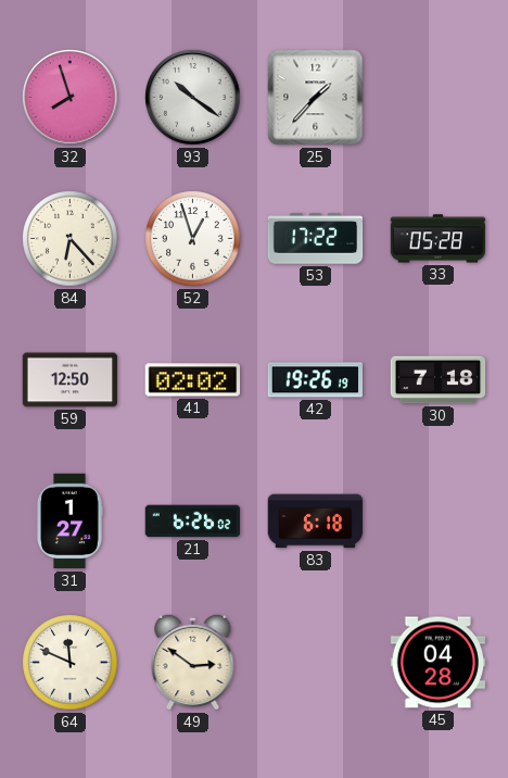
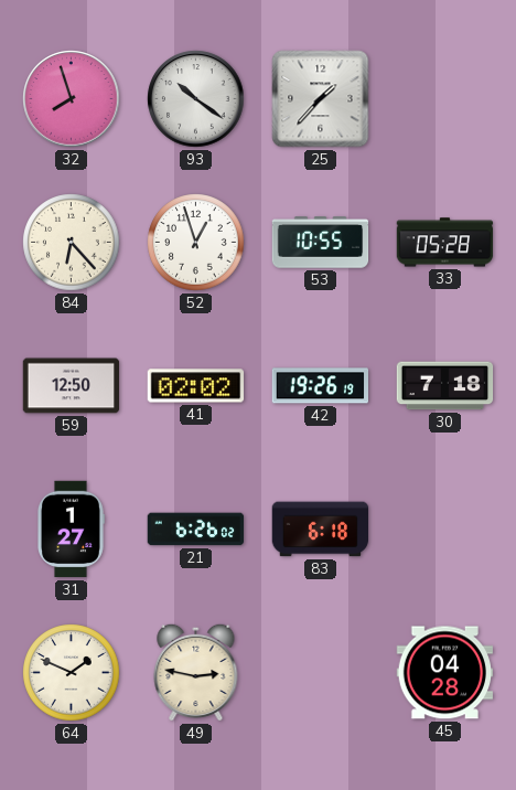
53: 17:22 -> 10:55 (321, 243)
64: 11:49 -> 1:49 (72, 673)
49: 2:51 -> 2:47 (196, 672)
